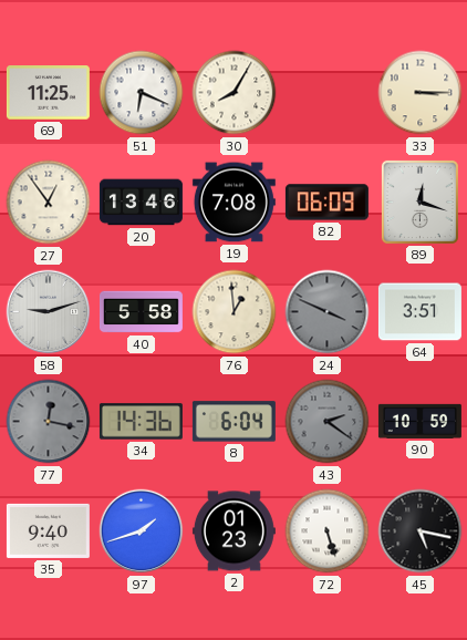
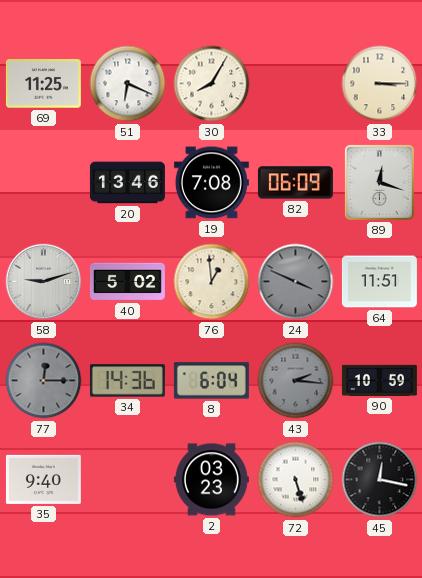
27: 12:54 -> none (49, 203)
40: 5:58 -> 5:02 (127, 282)
64: 3:51 -> 11:51 (379, 282)
77: 12:17 -> 12:15 (44, 381)
43: 2:21 -> 2:16 (296, 381)
97: 1:42 -> none (142, 531)
2: 01:23 -> 03:23 (211, 480)
45: 5:17 -> 12:17 (380, 480)
